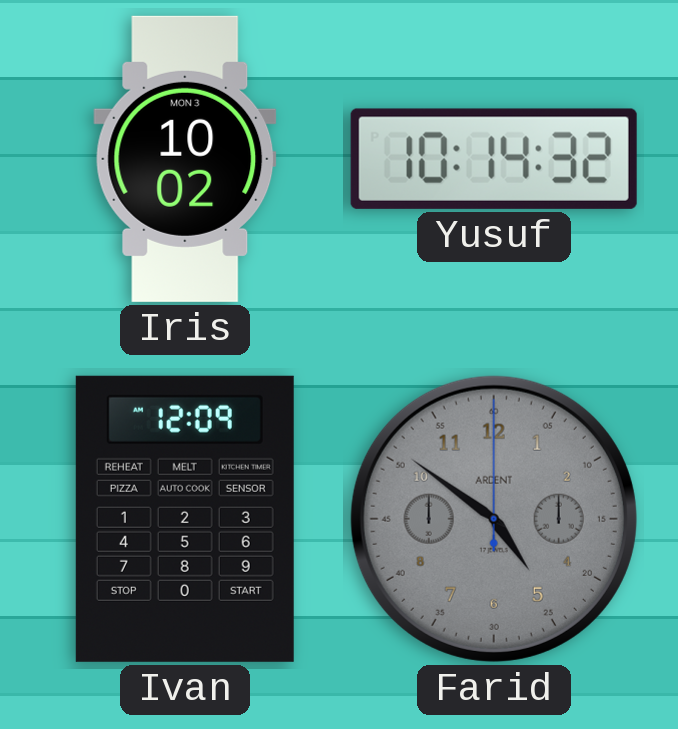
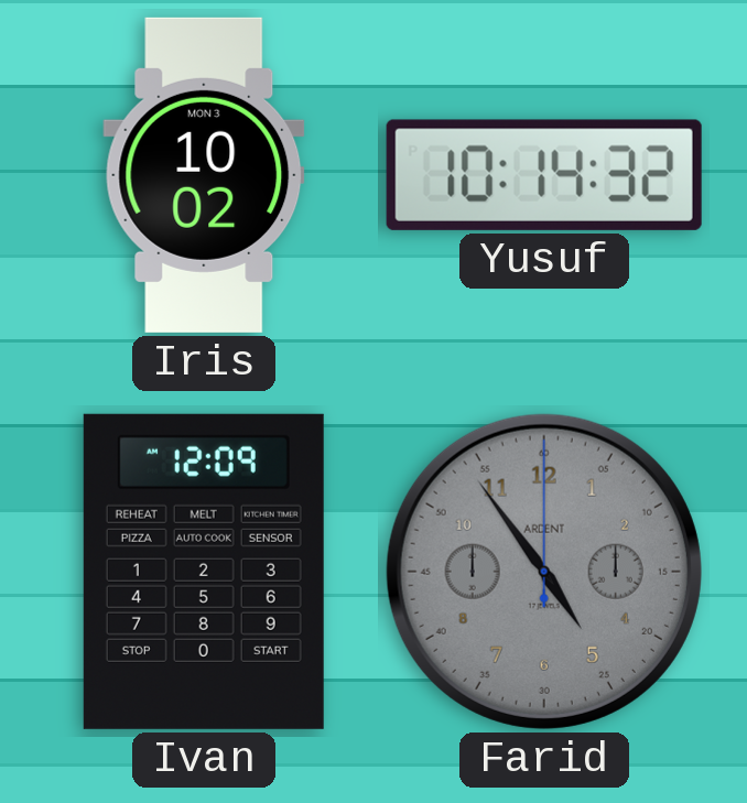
Farid: 4:51 -> 4:54 (544, 572)
